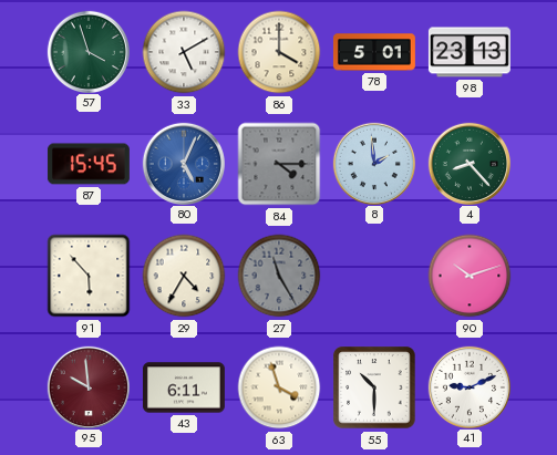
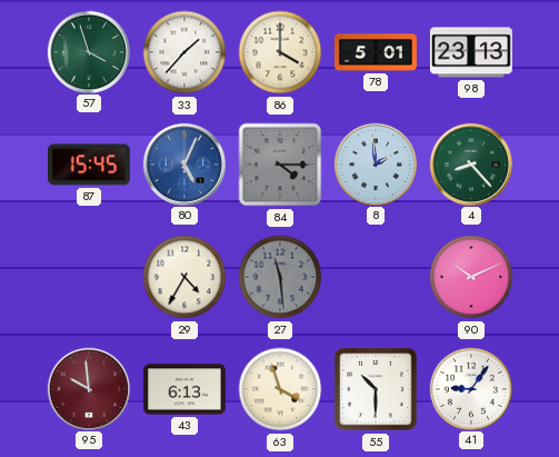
33: 5:10 -> 1:37 (184, 52)
91: 5:53 -> none (89, 276)
27: 11:25 -> 11:29 (280, 277)
90: 10:12 -> 10:11 (471, 277)
43: 6:11 -> 6:13 (184, 389)
41: 9:11 -> 9:06 (470, 388)
